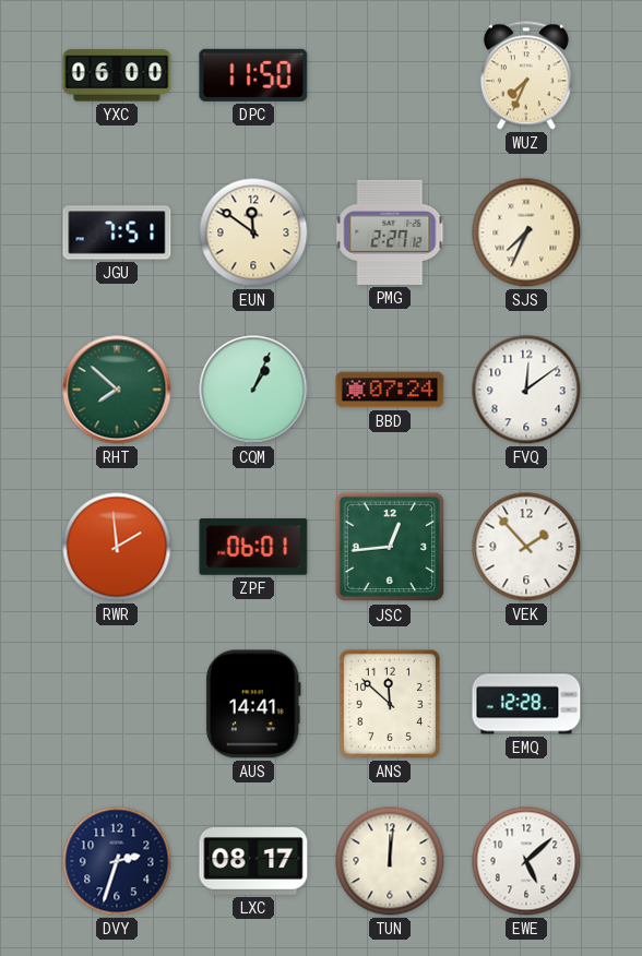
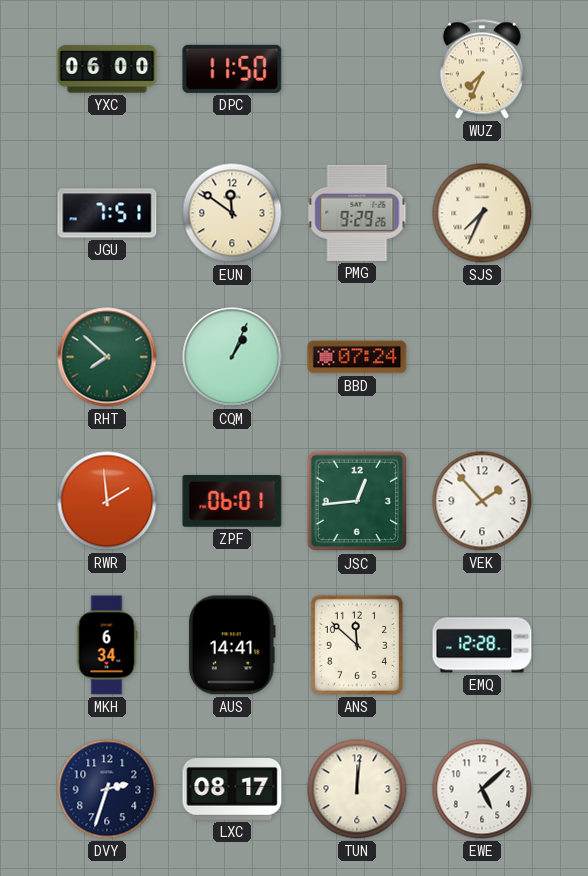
PMG: 2:27 -> 9:29 (357, 213)
FVQ: 12:09 -> none (526, 390)
MKH: none -> 6:34 (107, 645)
